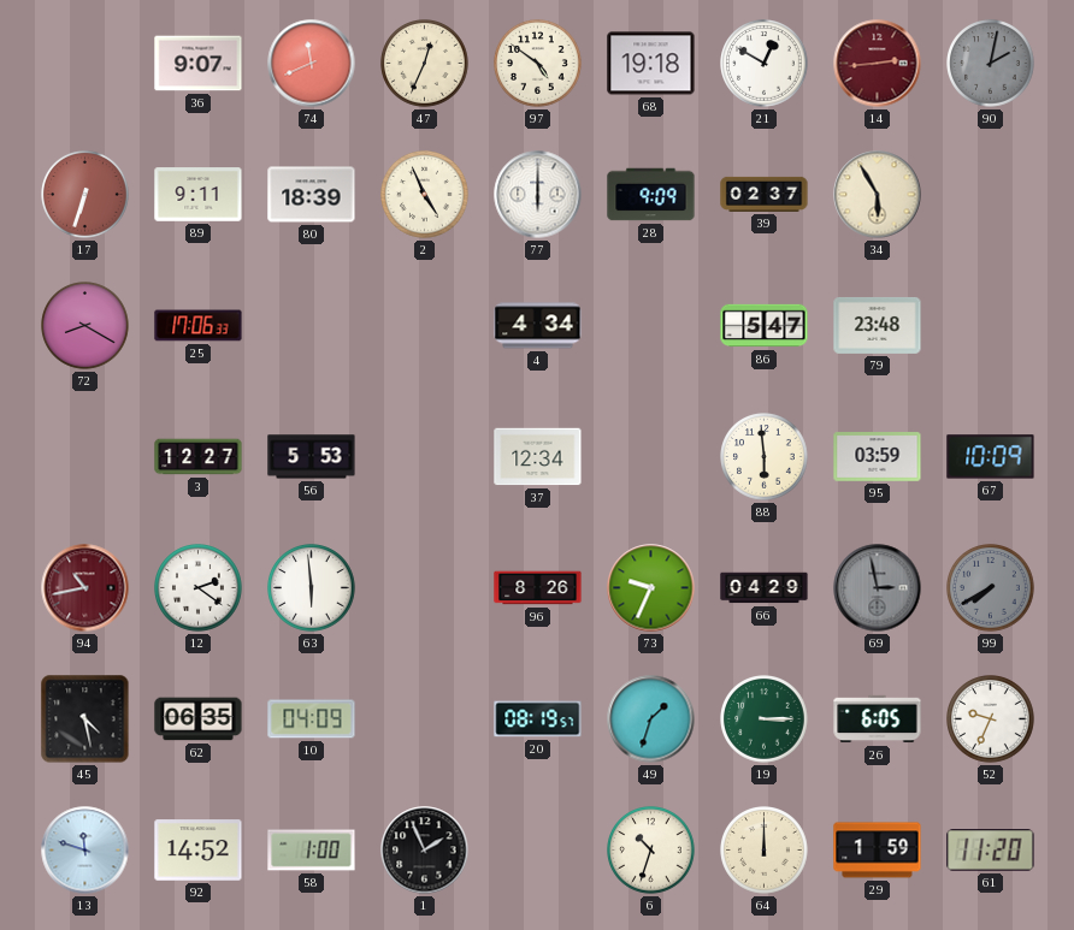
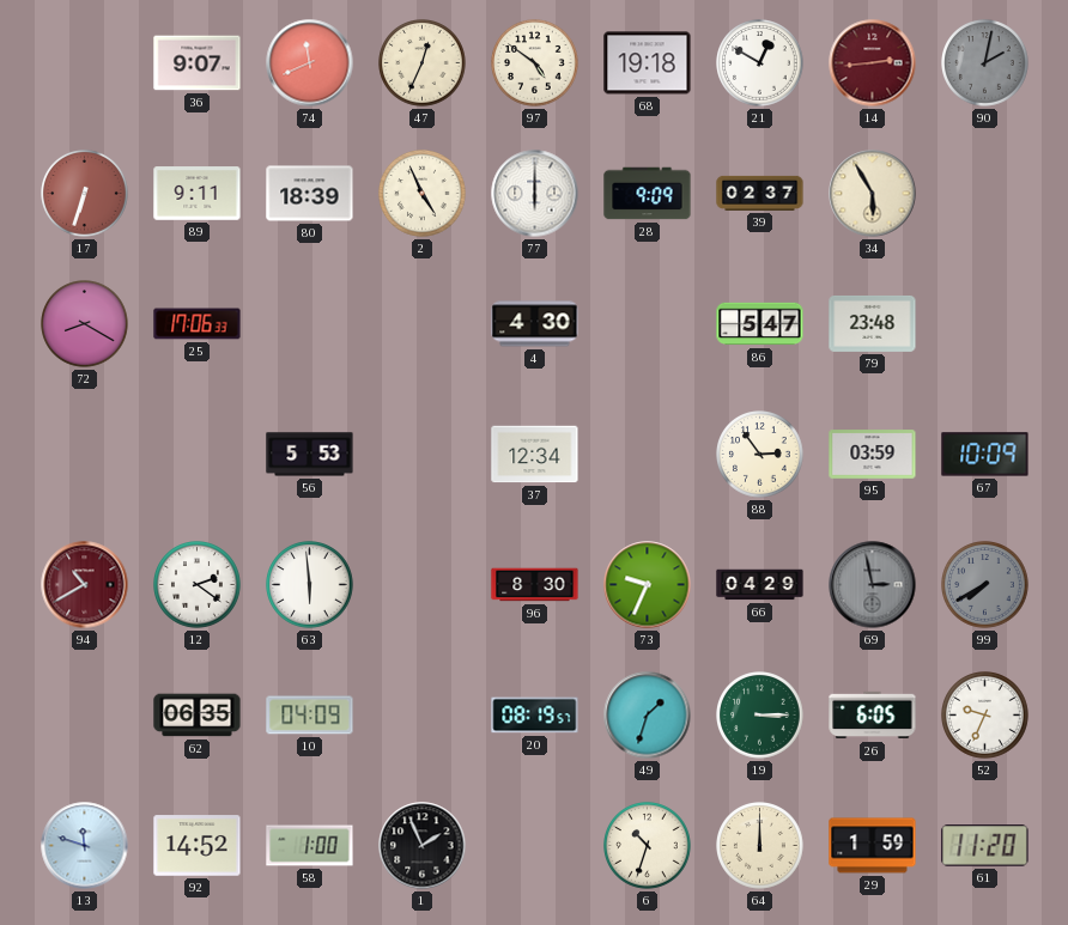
4: 4:34 -> 4:30 (535, 324)
3: 12:27 -> none (199, 457)
88: 5:59 -> 2:54 (760, 455)
94: 10:43 -> 10:40 (85, 585)
96: 8:26 -> 8:30 (535, 585)
45: 4:28 -> none (85, 719)
